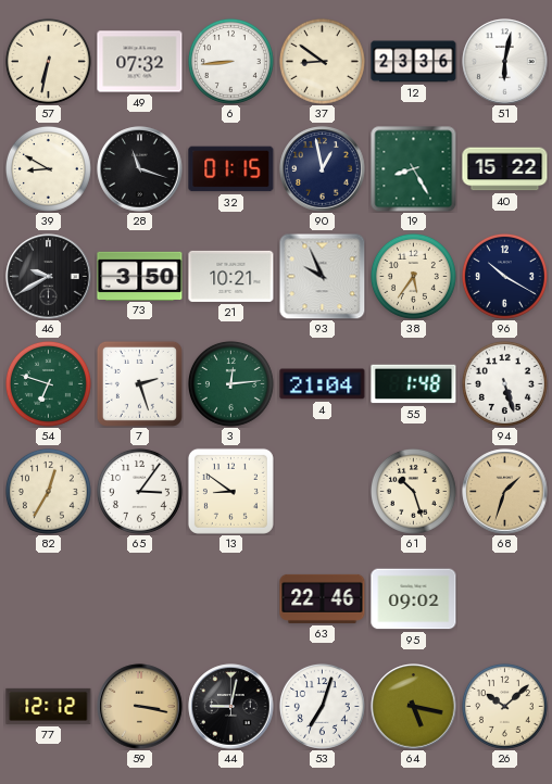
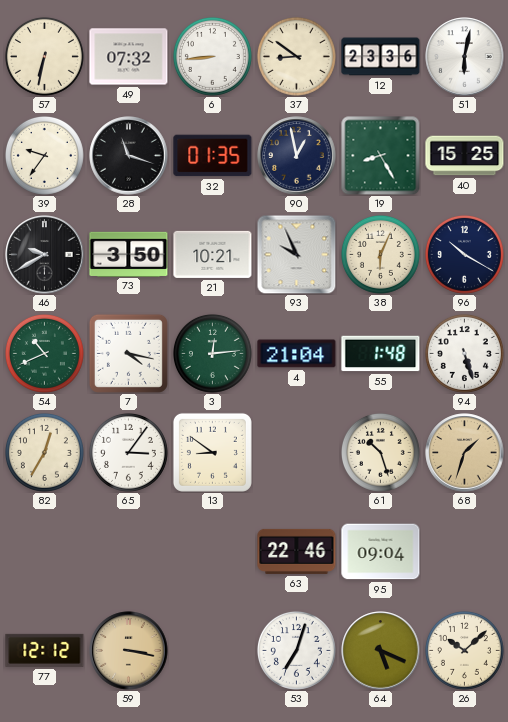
39: 8:50 -> 9:36 (44, 155)
32: 01:15 -> 01:35 (213, 156)
40: 15:22 -> 15:25 (465, 156)
38: 5:36 -> 6:04 (380, 254)
54: 6:48 -> 10:41 (44, 353)
7: 2:27 -> 4:17 (128, 353)
95: 09:02 -> 09:04 (381, 552)
44: 9:02 -> none (231, 707)
64: 5:17 -> 5:19 (381, 651)
